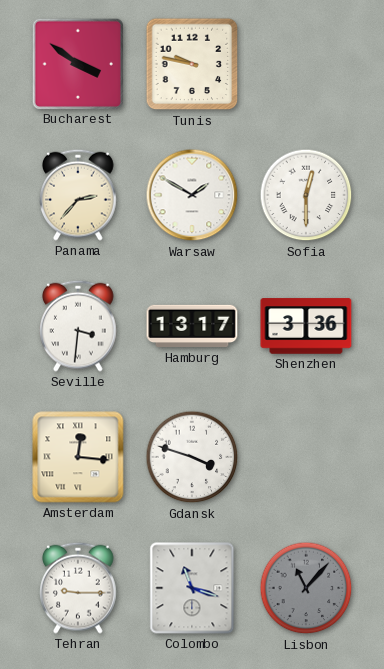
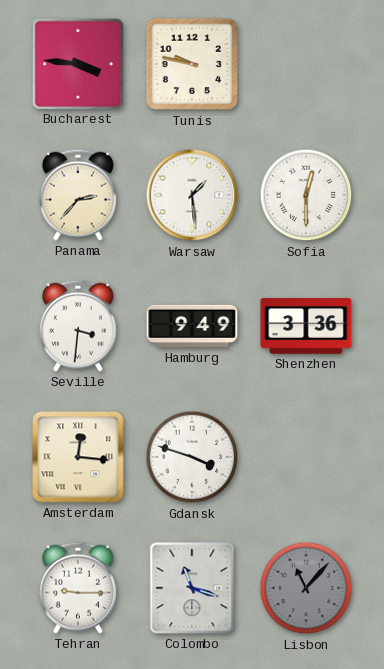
Bucharest: 3:51 -> 3:46 (77, 63)
Warsaw: 1:50 -> 1:29 (192, 195)
Hamburg: 13:17 -> 9:49 (192, 326)
